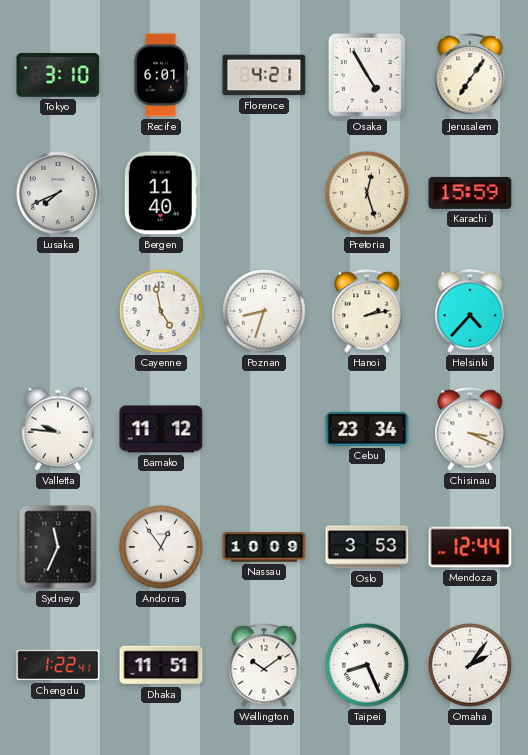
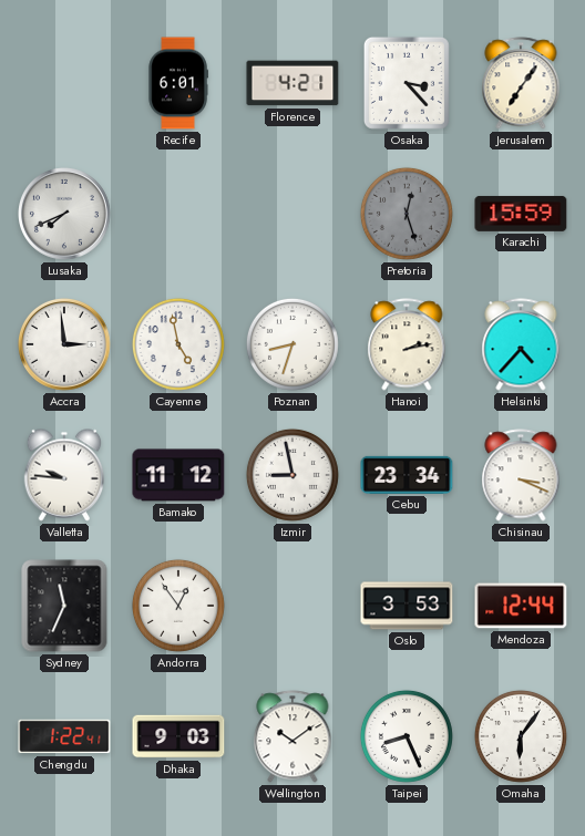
Tokyo: 3:10 -> none (58, 75)
Osaka: 4:55 -> 3:23 (407, 83)
Bergen: 11:40 -> none (161, 193)
Pretoria dial: cream -> grey (407, 214)
Accra: none -> 2:59 (65, 345)
Izmir: none -> 8:58 (292, 475)
Nassau: 10:09 -> none (264, 547)
Dhaka: 11:51 -> 9:03 (178, 736)
Omaha: 2:06 -> 6:06 (521, 736)
